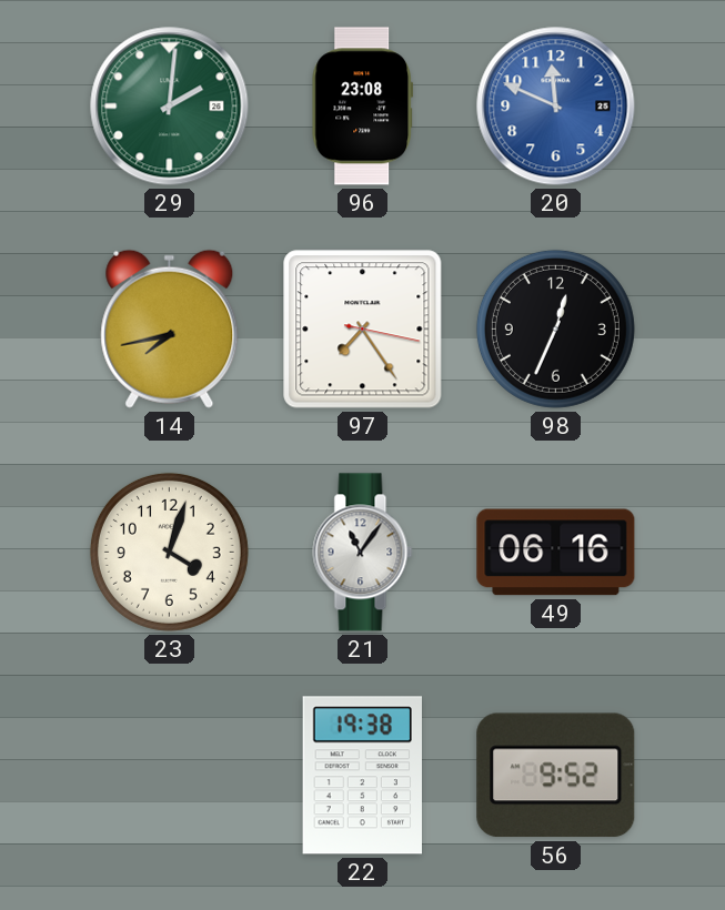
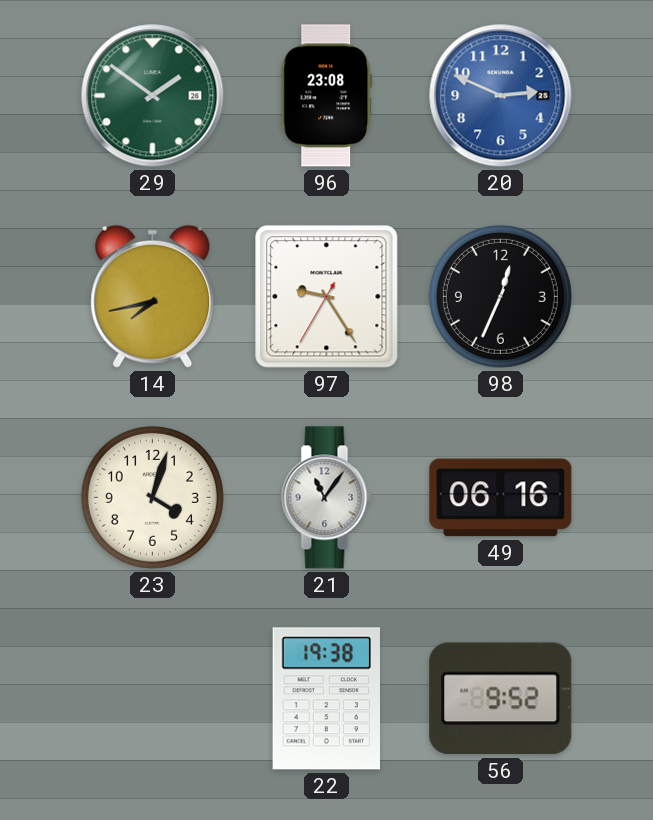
29: 2:01 -> 1:51 (153, 96)
20: 11:49 -> 2:49 (501, 96)
97: 7:24 -> 9:24 (327, 297)
